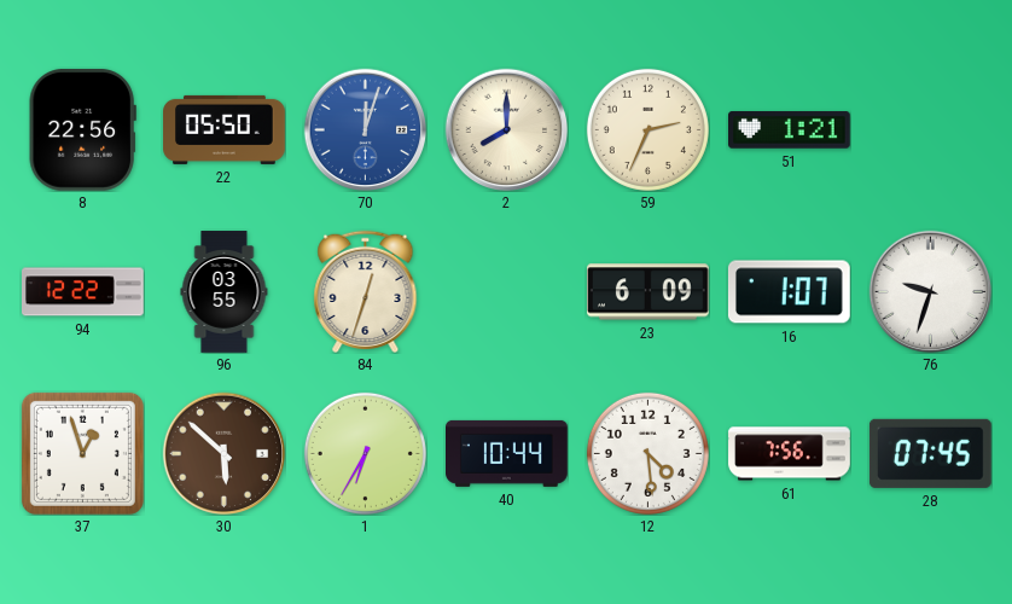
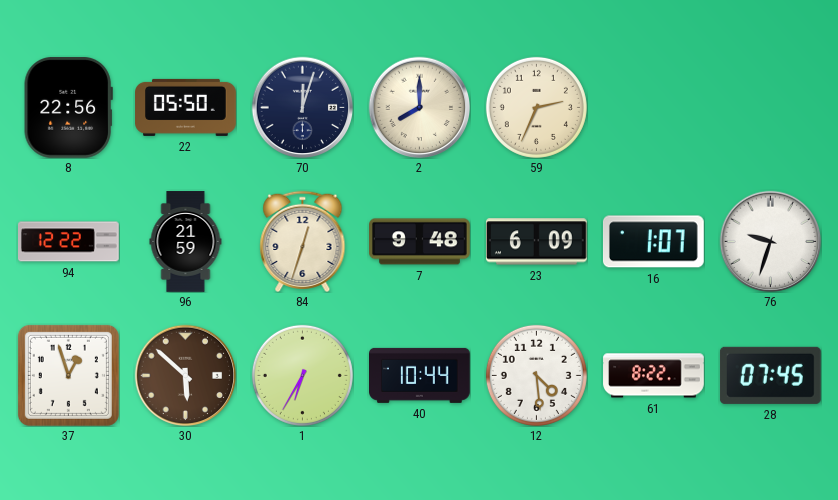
70 dial: blue -> navy (302, 107)
51: 1:21 -> none (790, 130)
96: 03:55 -> 21:59 (186, 242)
7: none -> 9:48 (420, 242)
61: 7:56 -> 8:22 (654, 376)
